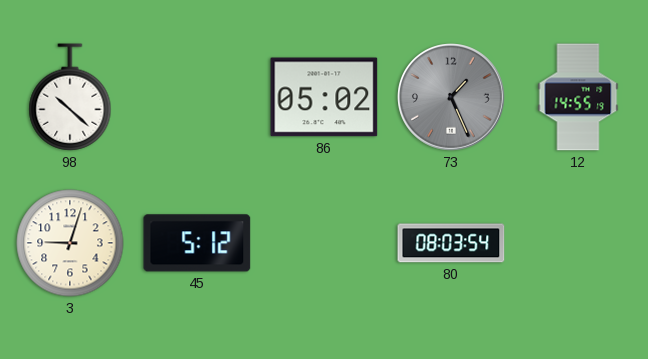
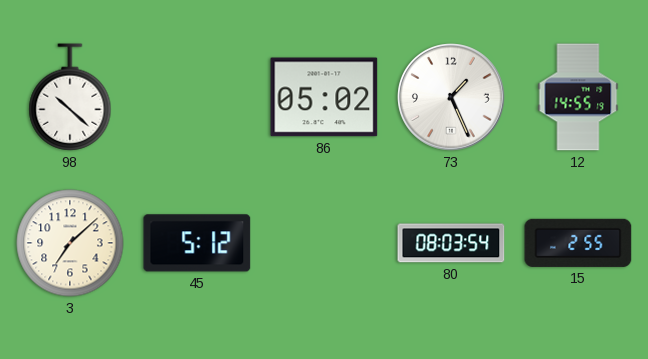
73 dial: grey -> white (451, 97)
3: 9:03 -> 7:08 (70, 243)
15: none -> 2:55 (578, 243)
